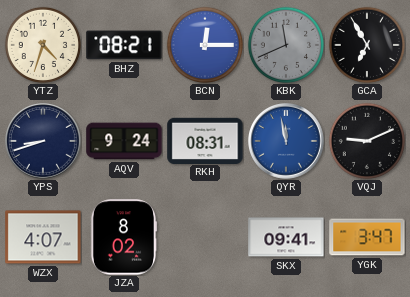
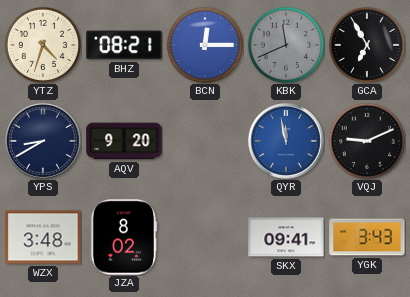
YPS: 8:42 -> 8:40 (44, 142)
AQV: 9:24 -> 9:20 (124, 141)
RKH: 08:31 -> none (205, 140)
WZX: 4:07 -> 3:48 (43, 237)
YGK: 3:47 -> 3:43 (367, 237)
